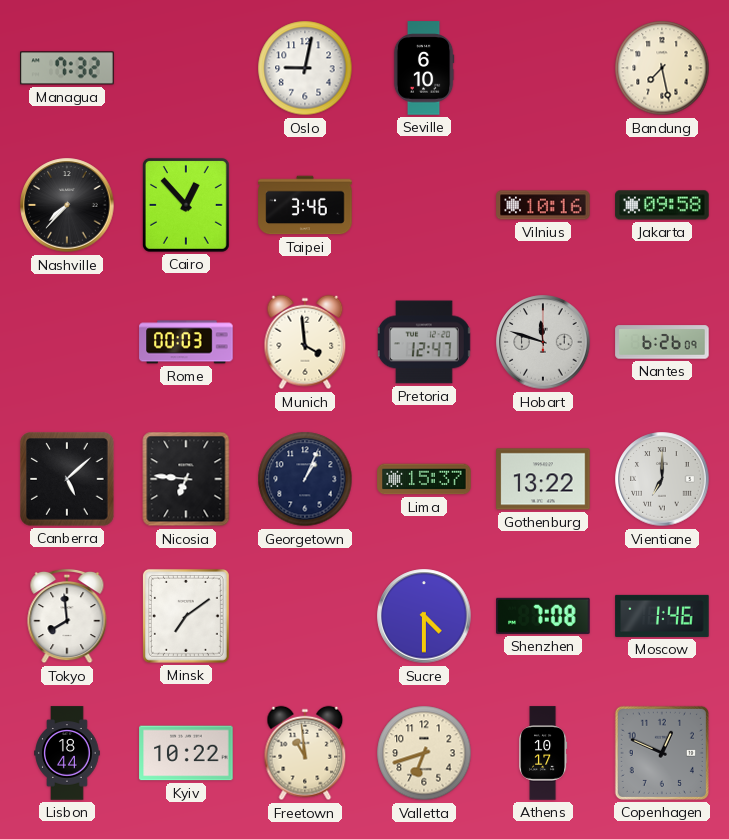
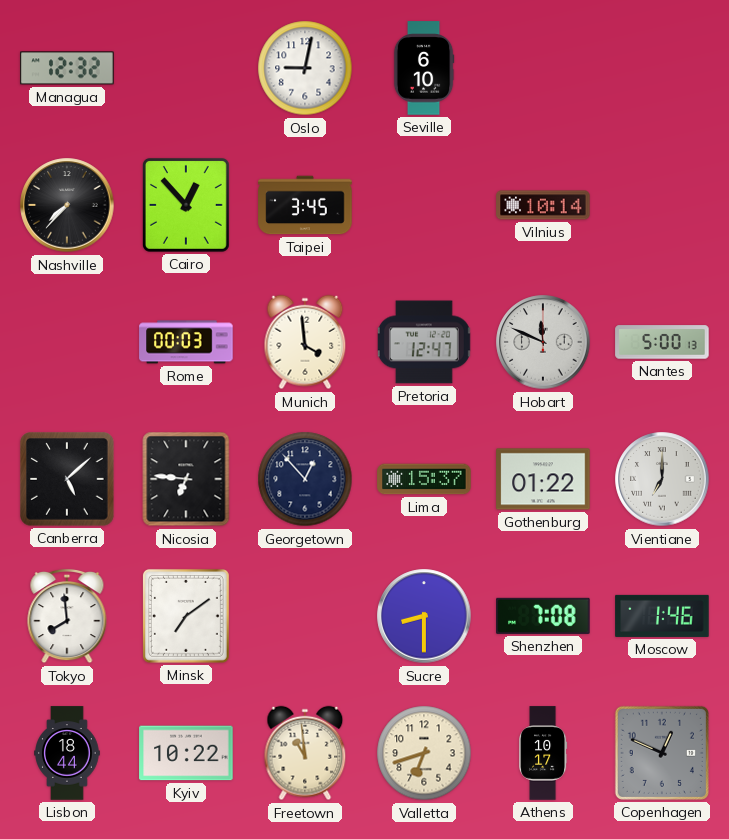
Managua: 7:32 -> 12:32 (67, 68)
Bandung: 7:28 -> none (662, 68)
Taipei: 3:46 -> 3:45 (305, 205)
Vilnius: 10:16 -> 10:14 (543, 205)
Jakarta: 09:58 -> none (662, 205)
Hobart: 11:48 -> 11:49 (543, 342)
Nantes: 6:26 -> 5:00 (662, 342)
Georgetown: 1:04 -> 12:53 (305, 479)
Gothenburg: 13:22 -> 01:22 (543, 479)
Sucre: 4:30 -> 8:30 (424, 616)
